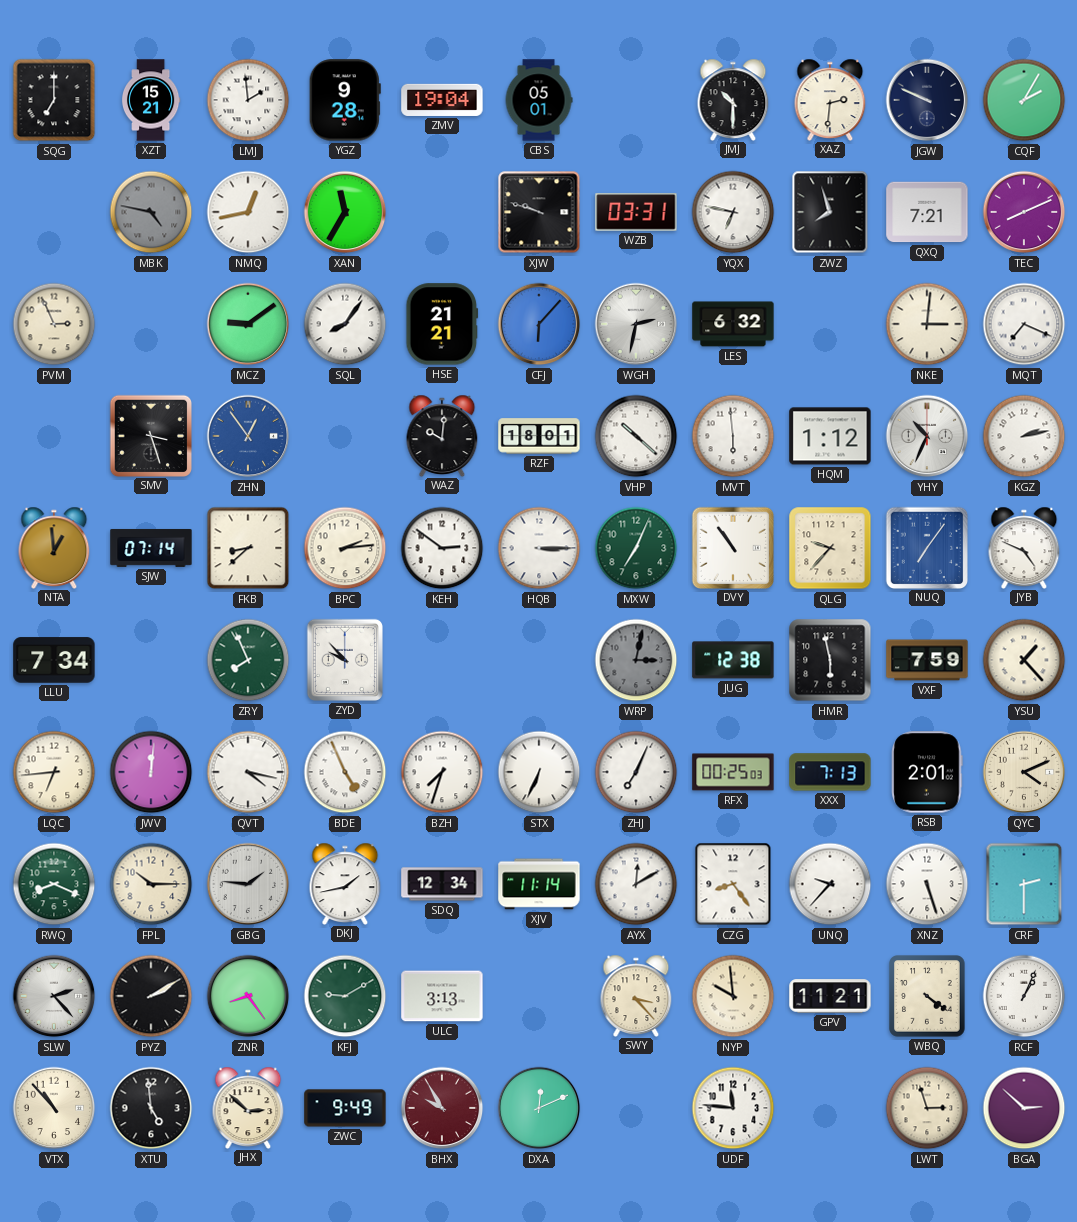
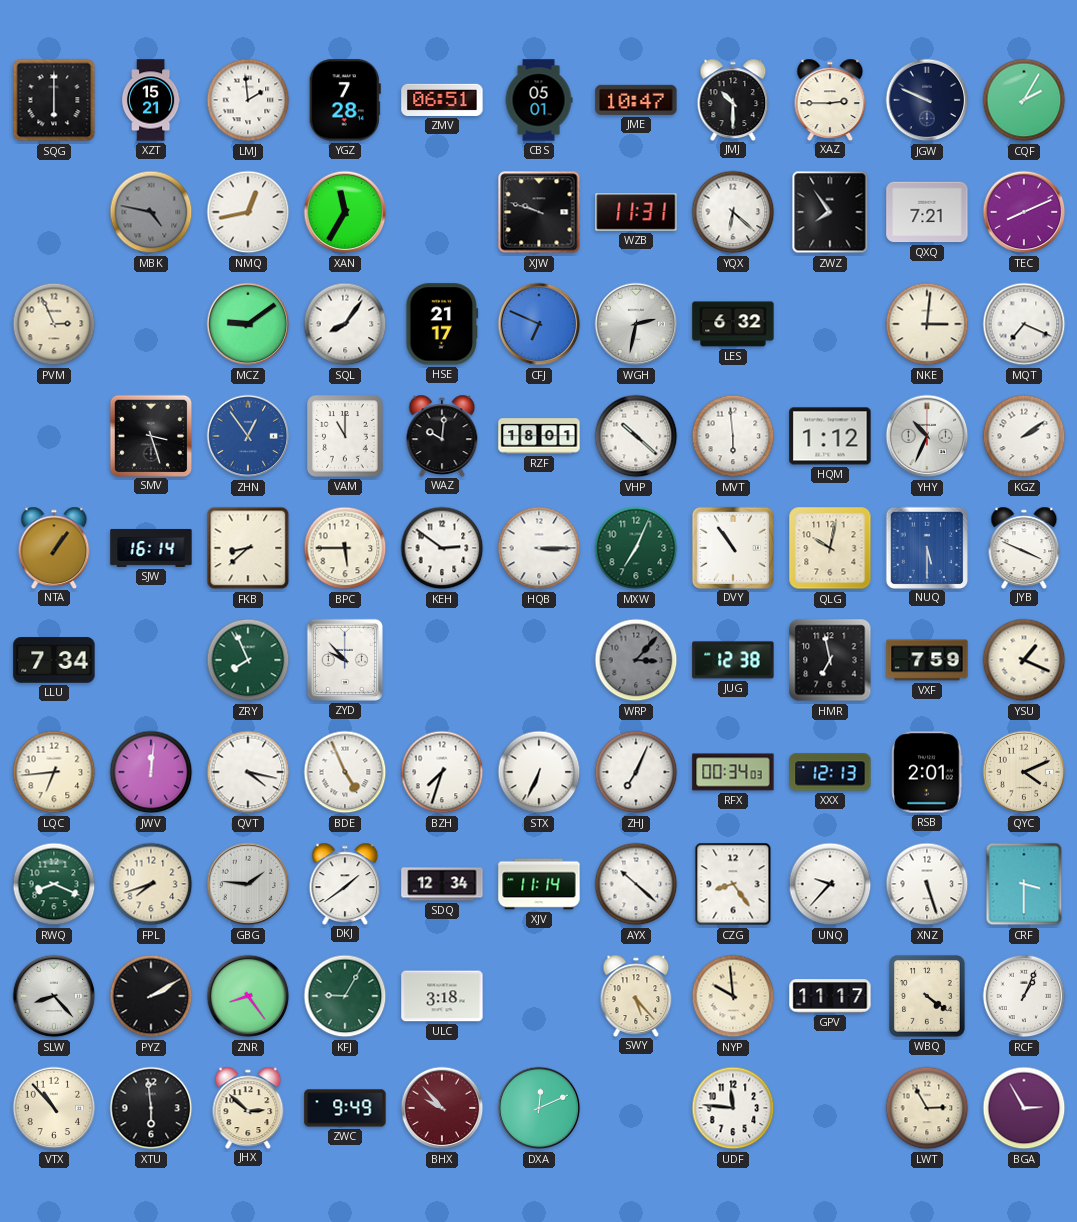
SQG: 7:00 -> 6:00 (54, 100)
YGZ: 9:28 -> 7:28 (345, 100)
ZMV: 19:04 -> 06:51 (442, 100)
JME: none -> 10:47 (636, 100)
XAZ: 2:31 -> 2:45 (830, 99)
WZB: 03:31 -> 11:31 (636, 212)
YQX: 6:47 -> 6:22 (733, 212)
ZWZ: 7:57 -> 7:54 (830, 212)
HSE: 21:21 -> 21:17 (442, 324)
CFJ: 6:07 -> 6:49 (539, 324)
VAM: none -> 11:00 (346, 437)
KGZ: 2:13 -> 2:09 (1024, 436)
NTA: 12:59 -> 1:06 (54, 547)
SJW: 07:14 -> 16:14 (151, 548)
BPC: 2:14 -> 5:45 (345, 548)
QLG: 9:37 -> 10:02 (830, 548)
NUQ: 7:06 -> 5:30 (926, 547)
JYB: 4:49 -> 3:49 (1024, 547)
WRP: 3:02 -> 3:07 (636, 660)
HMR: 5:58 -> 6:58 (830, 660)
YSU: 1:23 -> 1:19 (1024, 660)
RFX: 00:25 -> 00:34 (733, 772)
XXX: 7:13 -> 12:13 (830, 772)
FPL: 10:15 -> 7:42 (151, 884)
DKJ: 1:43 -> 1:39 (345, 883)
AYX: 12:10 -> 10:22 (636, 884)
CRF: 2:30 -> 3:30 (1024, 884)
SLW: 2:23 -> 8:23 (54, 996)
KFJ: 9:10 -> 9:05 (345, 996)
ULC: 3:13 -> 3:18 (442, 996)
SWY: 3:23 -> 5:23 (636, 995)
GPV: 11:21 -> 11:17 (830, 996)
XTU: 4:59 -> 5:59 (151, 1108)
BHX: 9:55 -> 9:53 (442, 1108)
LWT: 2:57 -> 2:55 (927, 1108)
BGA: 2:52 -> 2:55 (1024, 1108)
